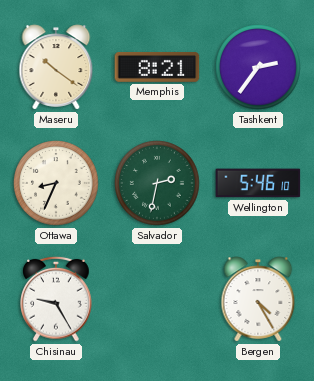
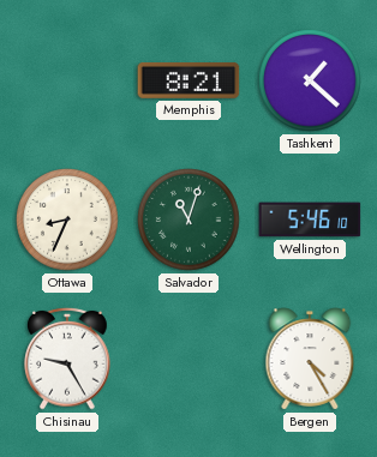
Maseru: 10:21 -> none (56, 67)
Tashkent: 2:36 -> 1:22 (310, 80)
Salvador: 2:32 -> 11:03 (188, 220)
